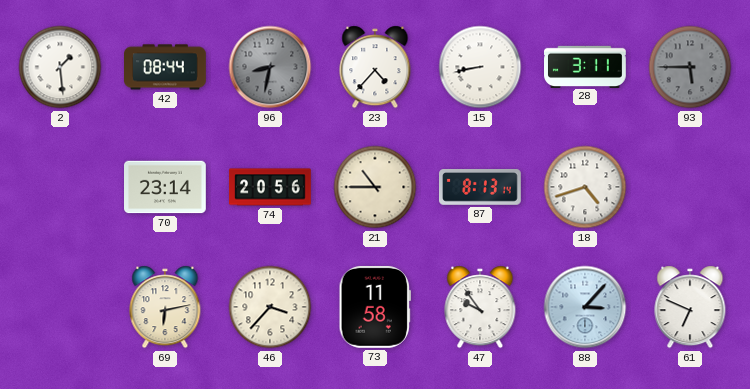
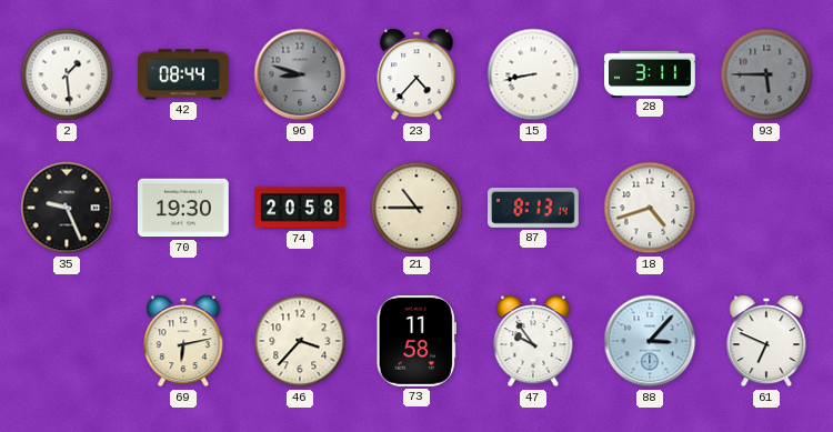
96: 8:32 -> 8:48 (300, 74)
35: none -> 9:26 (67, 208)
70: 23:14 -> 19:30 (184, 208)
74: 20:56 -> 20:58 (300, 208)
